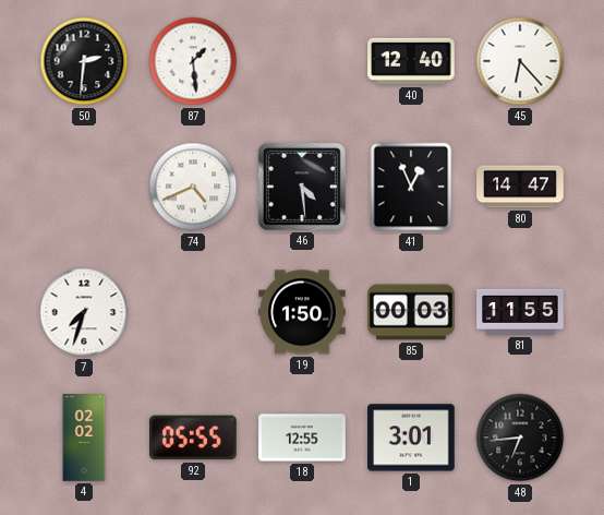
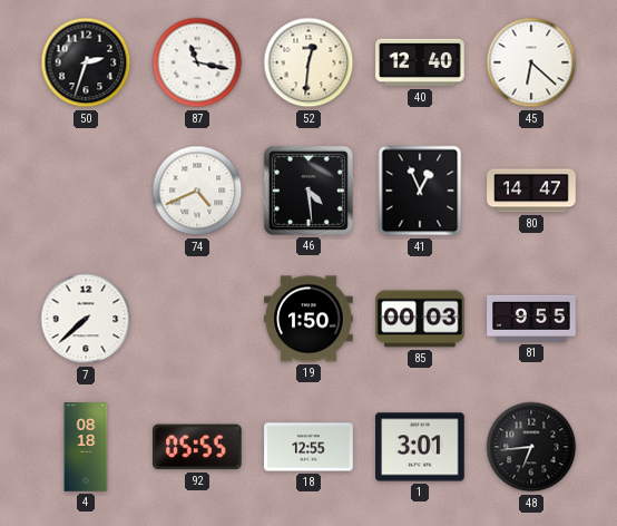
50: 2:31 -> 2:33 (86, 62)
87: 1:29 -> 11:17 (197, 62)
52: none -> 12:31 (308, 62)
45: 6:23 -> 6:22 (531, 62)
7: 7:33 -> 7:38 (86, 319)
81: 11:55 -> 9:55 (531, 319)
4: 02:02 -> 08:18 (86, 447)
